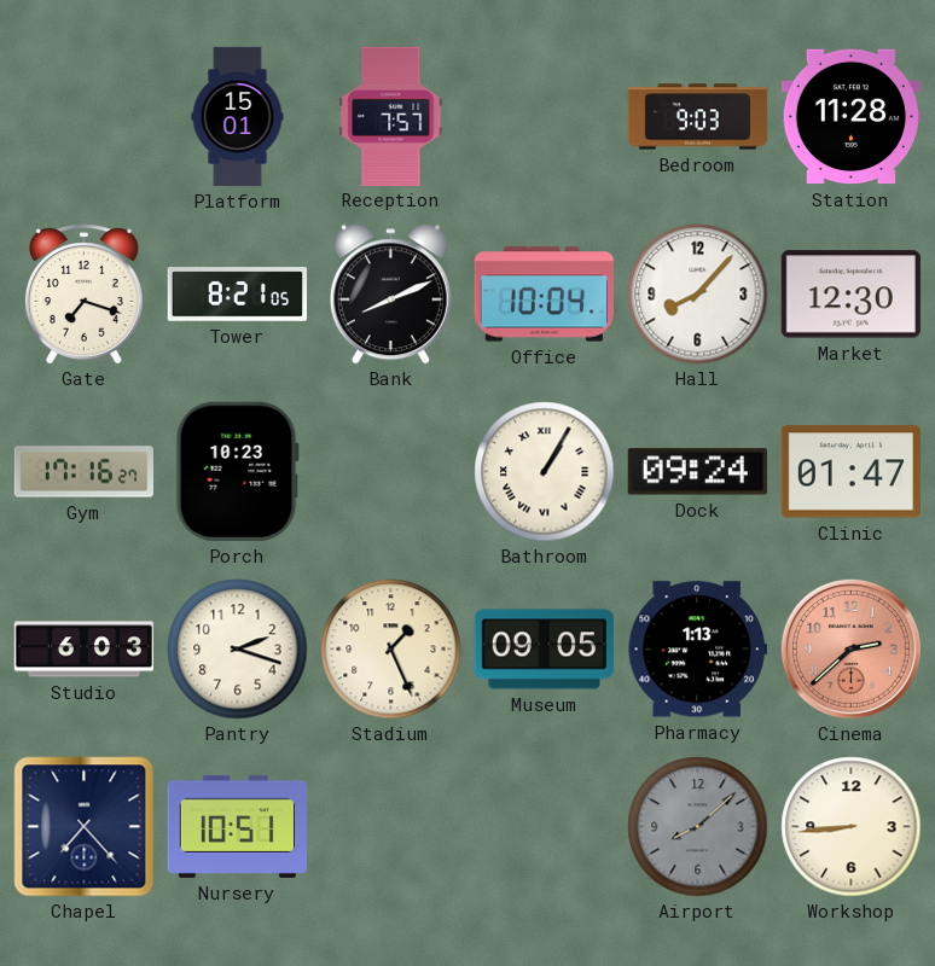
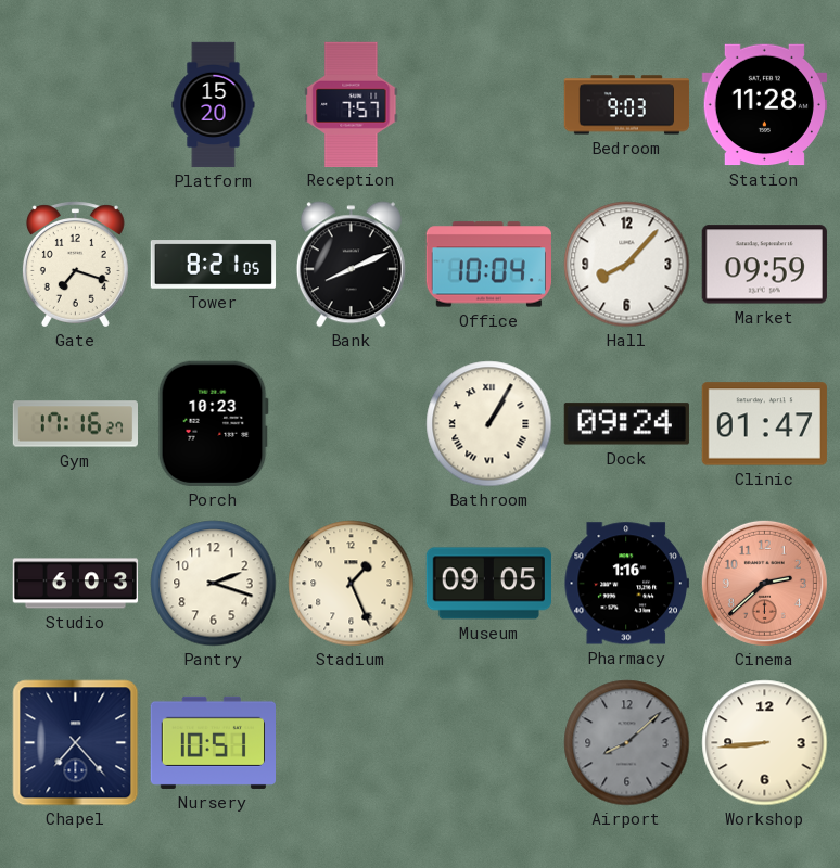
Platform: 15:01 -> 15:20 (214, 105)
Market: 12:30 -> 09:59 (764, 265)
Pharmacy: 1:13 -> 1:16 (626, 584)
